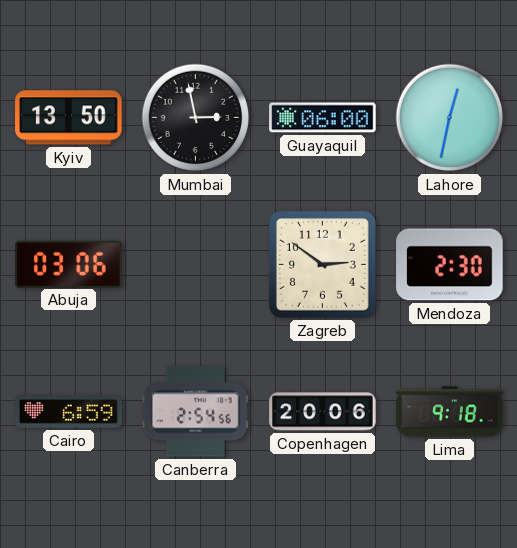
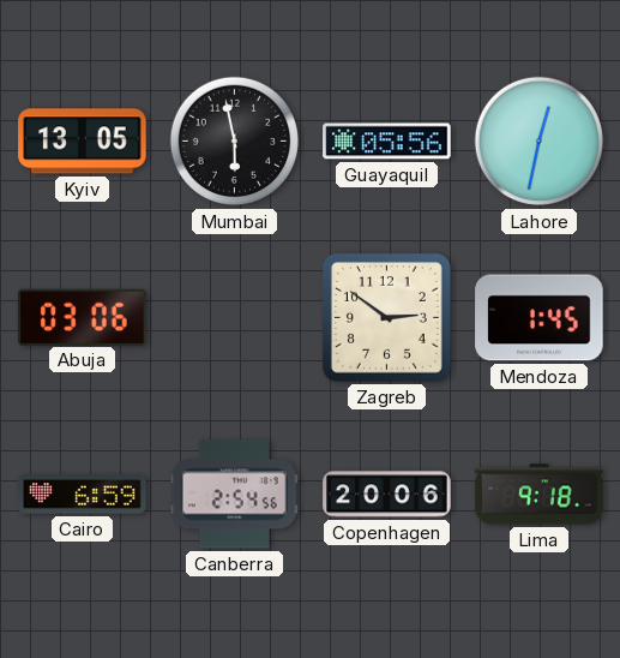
Kyiv: 13:50 -> 13:05 (83, 142)
Mumbai: 2:58 -> 5:58 (235, 142)
Guayaquil: 06:00 -> 05:56 (387, 142)
Mendoza: 2:30 -> 1:45 (540, 318)
